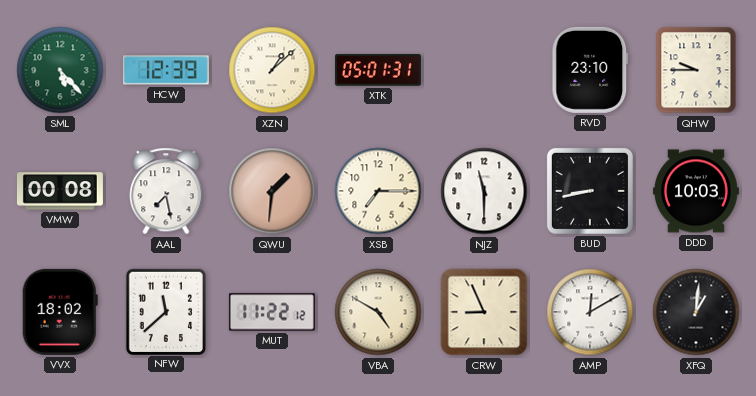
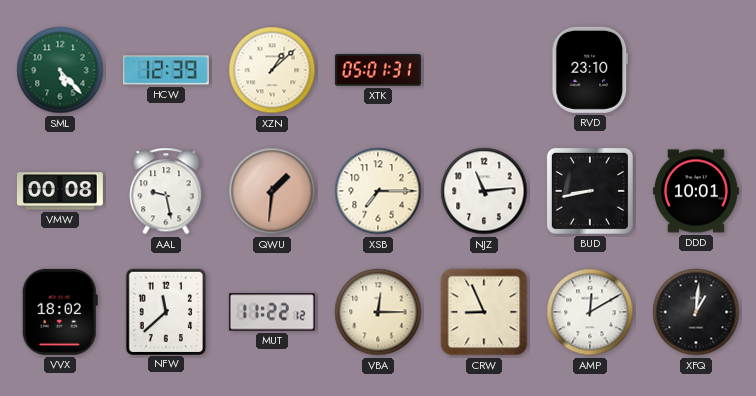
QHW: 9:45 -> none (696, 70)
AAL: 7:28 -> 9:28 (166, 191)
NJZ: 11:30 -> 11:14 (484, 191)
DDD: 10:03 -> 10:01 (696, 191)
VBA: 4:50 -> 12:15 (378, 312)
